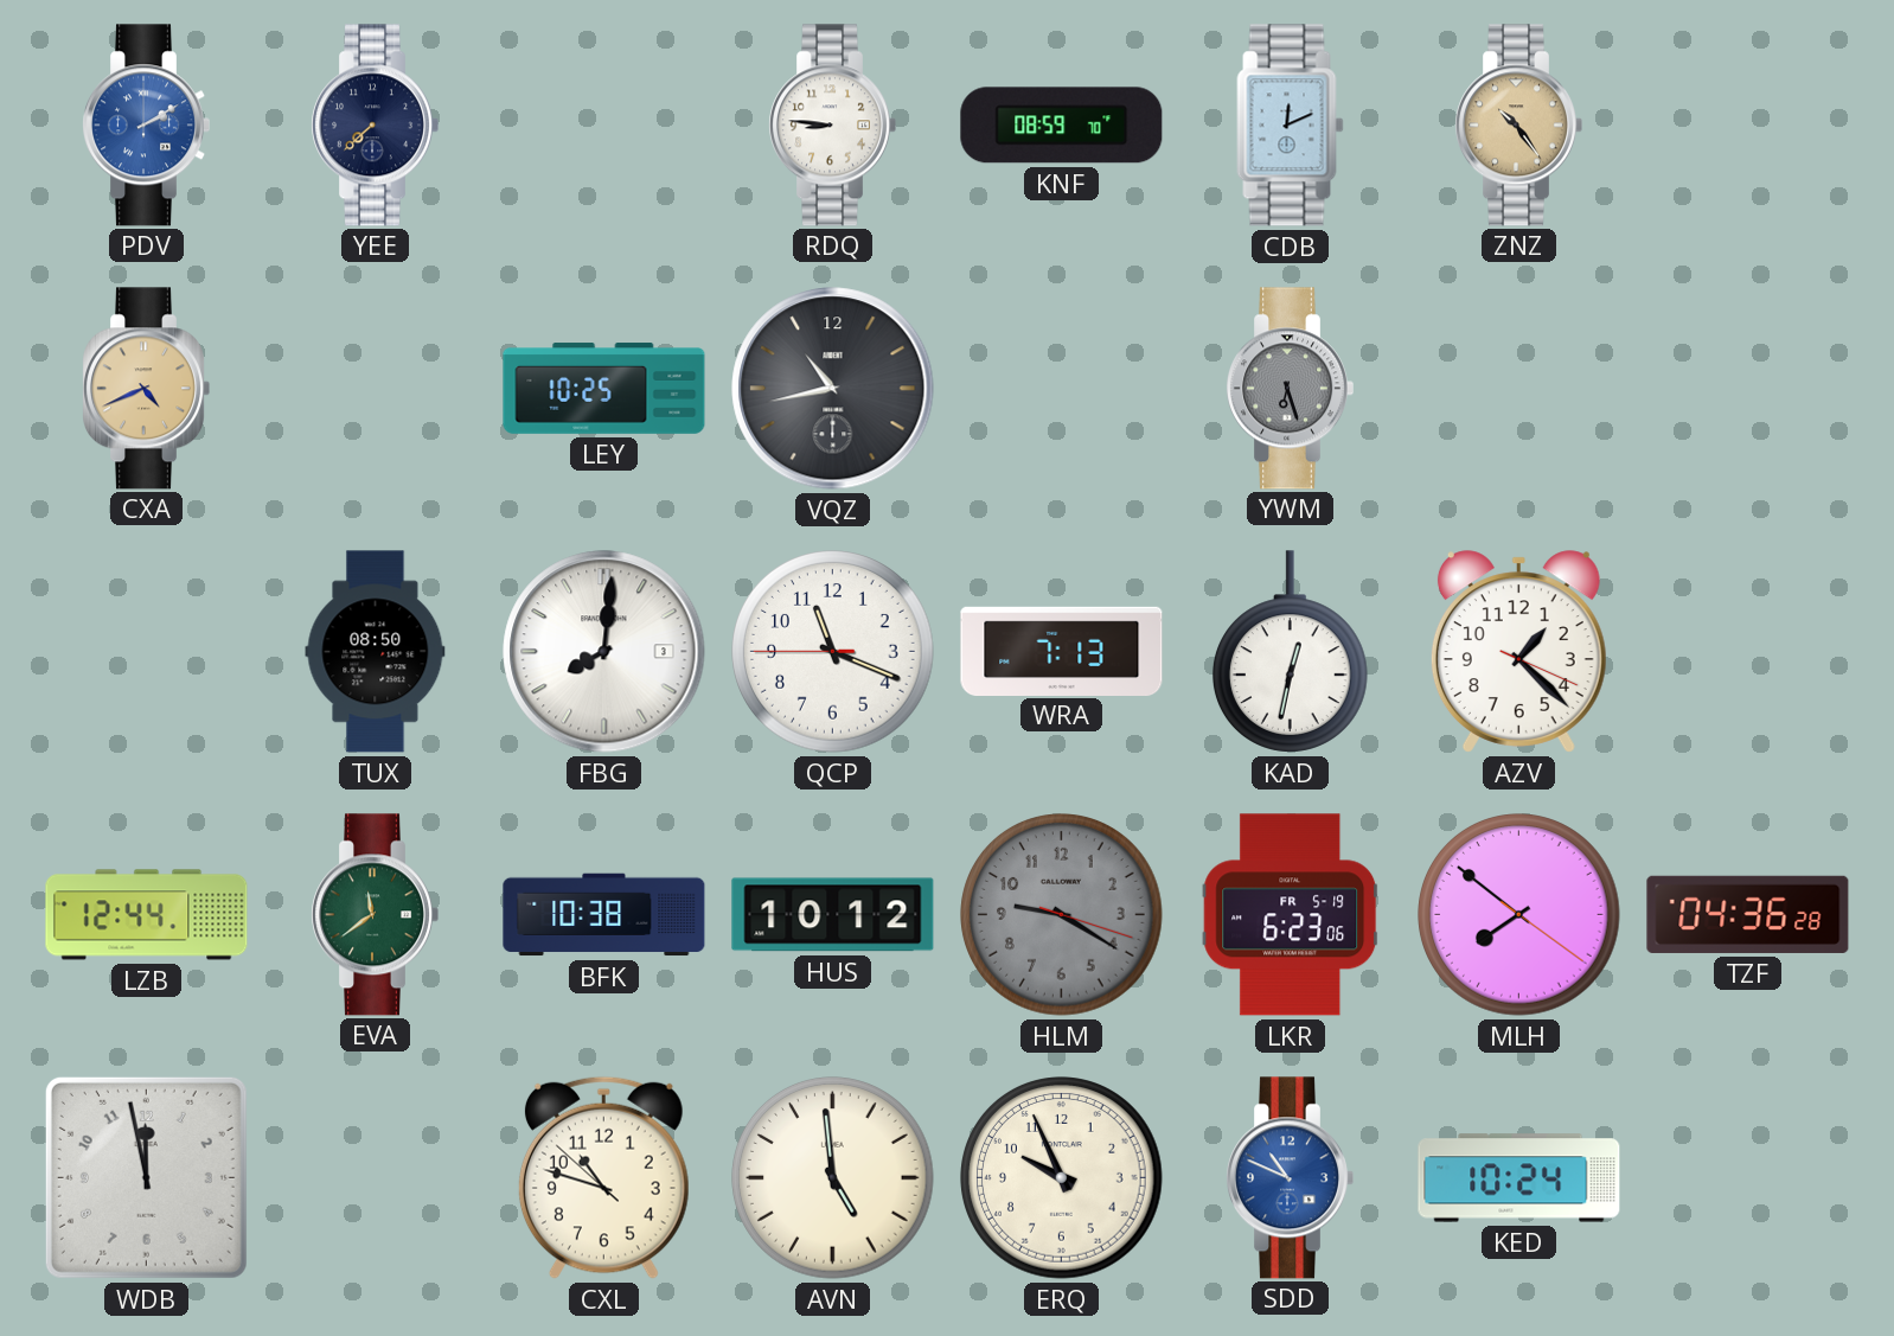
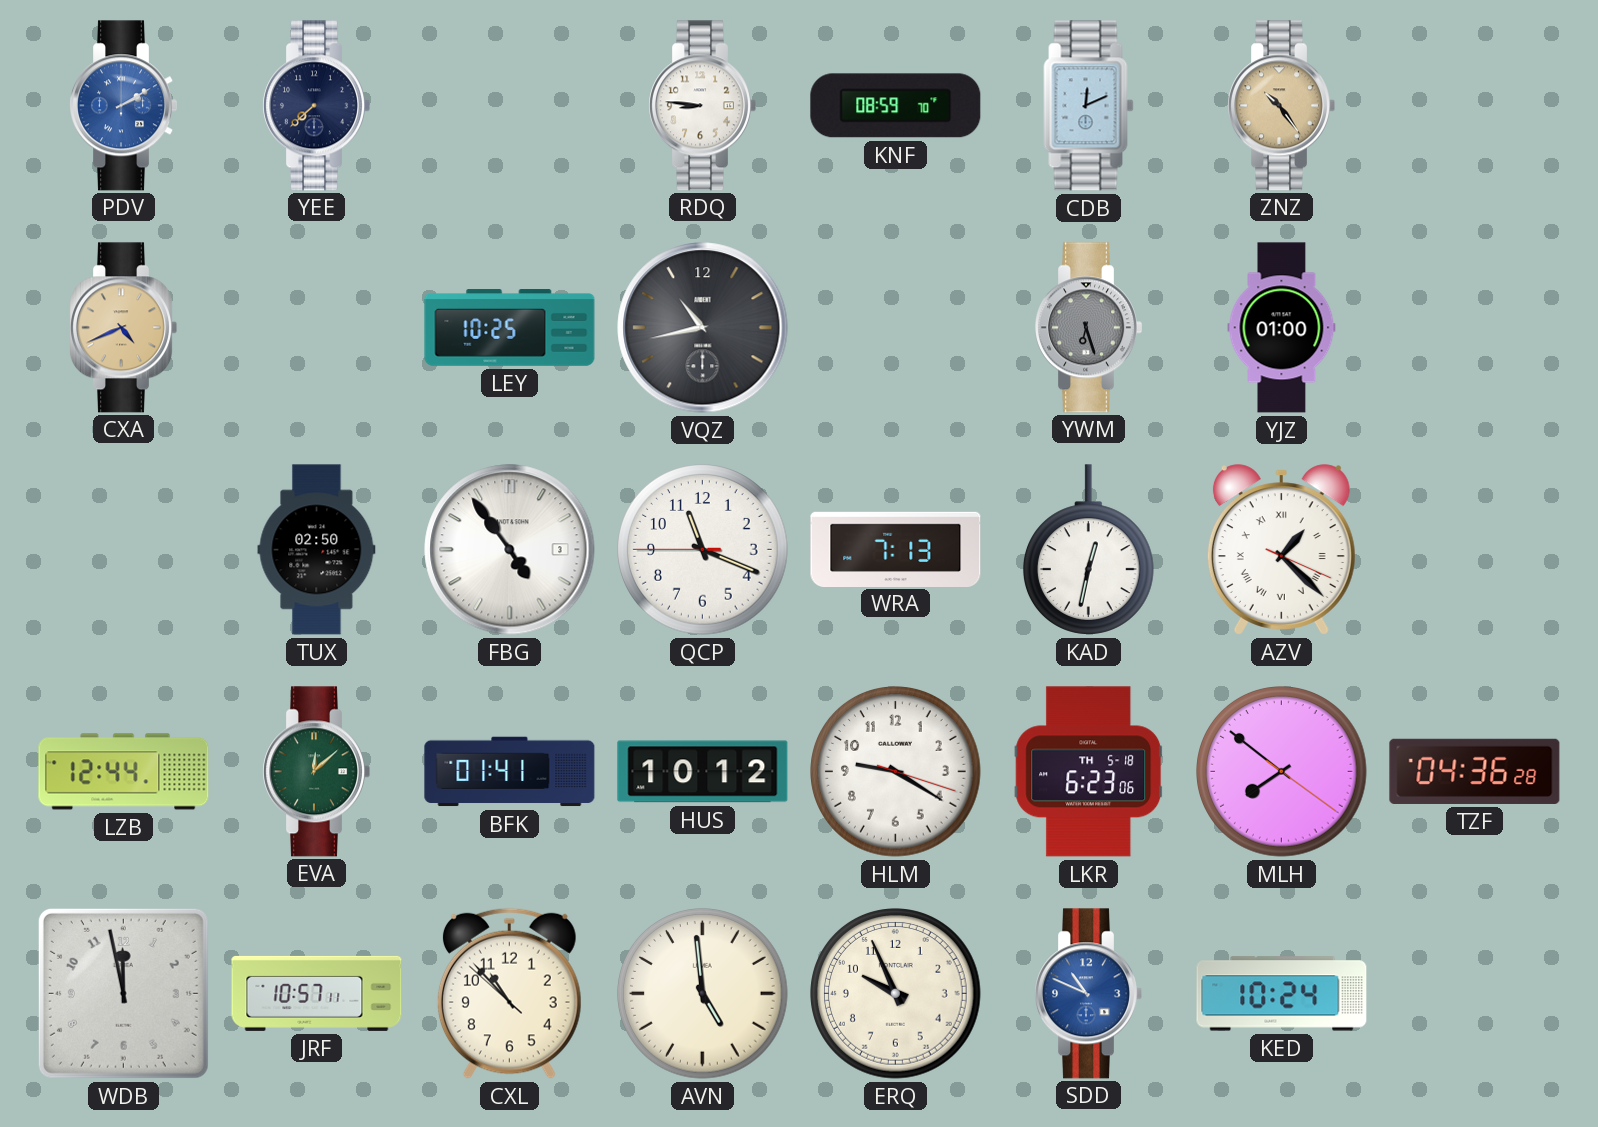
YJZ: none -> 01:00 (1282, 328)
TUX: 08:50 -> 02:50 (317, 550)
FBG: 8:01 -> 4:54 (510, 550)
AZV numerals: Arabic -> Roman (1281, 550)
EVA: 11:39 -> 12:08 (316, 772)
BFK: 10:38 -> 01:41 (510, 772)
HLM dial: grey -> white (896, 772)
LKR date: FR 5-19 -> TH 5-18 (1089, 772)
JRF: none -> 10:57 (317, 993)
CXL: 10:47 -> 10:52 (509, 993)
